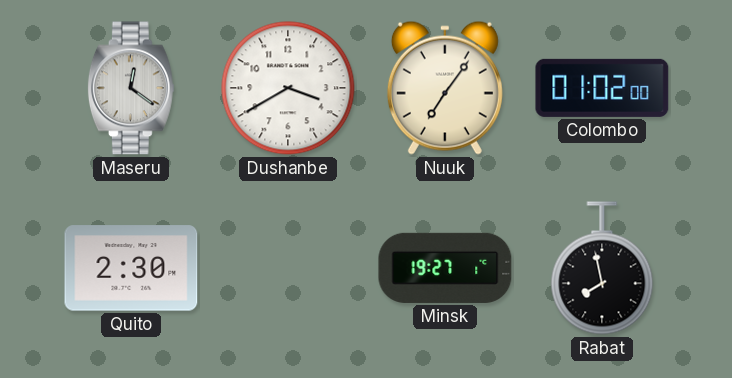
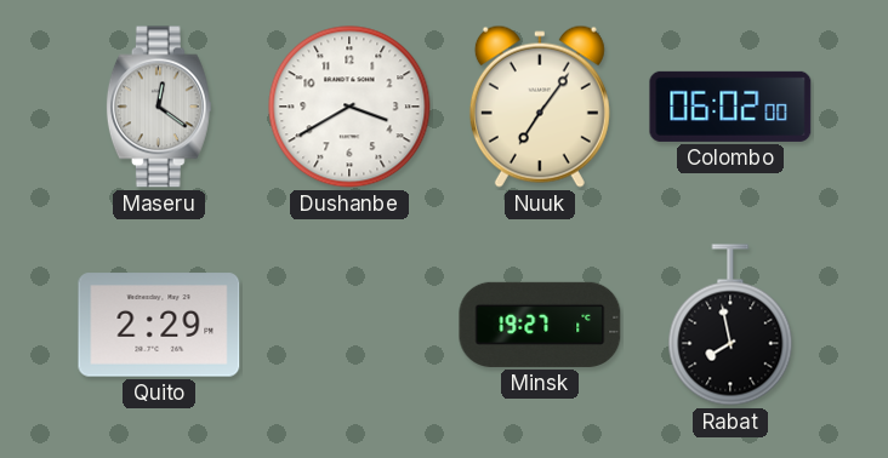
Colombo: 01:02 -> 06:02 (730, 107)
Quito: 2:30 -> 2:29 (159, 325)
